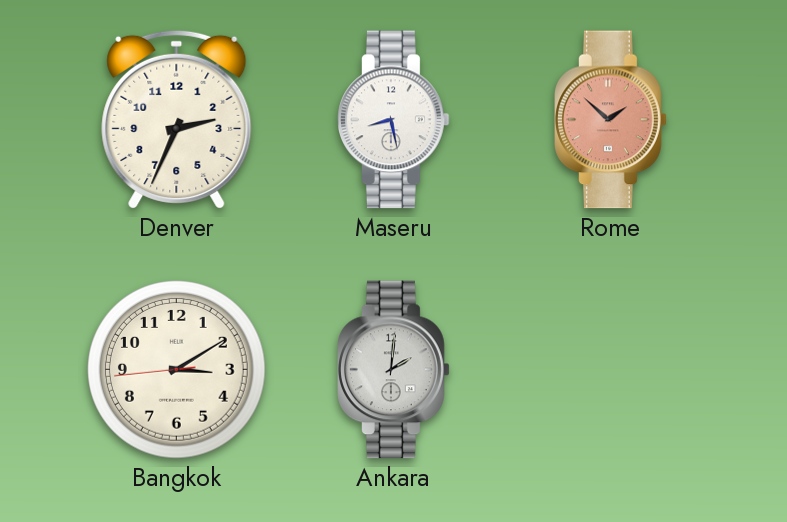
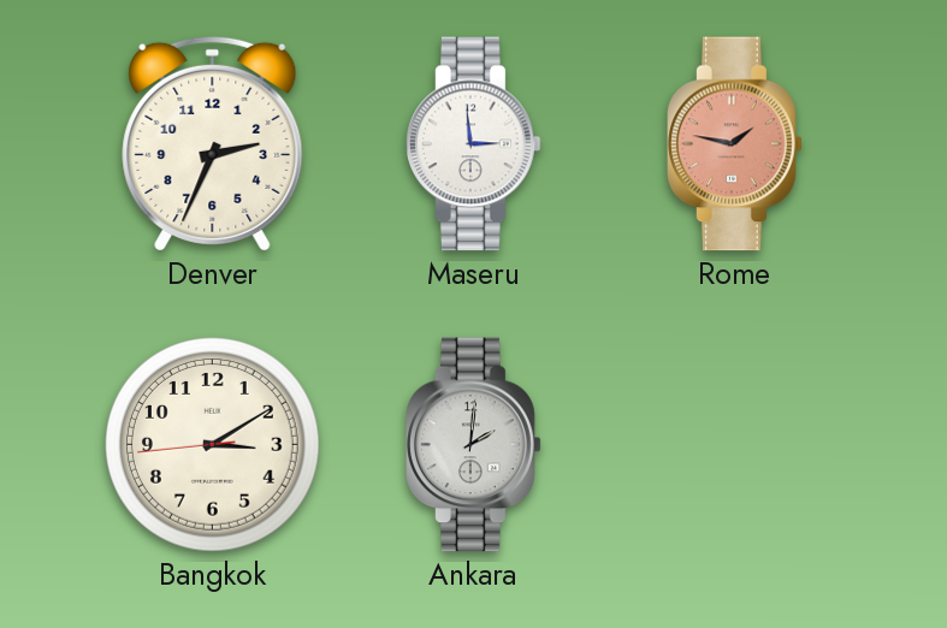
Maseru: 8:28 -> 2:59 (474, 144)
Rome: 1:52 -> 1:47 (735, 144)
